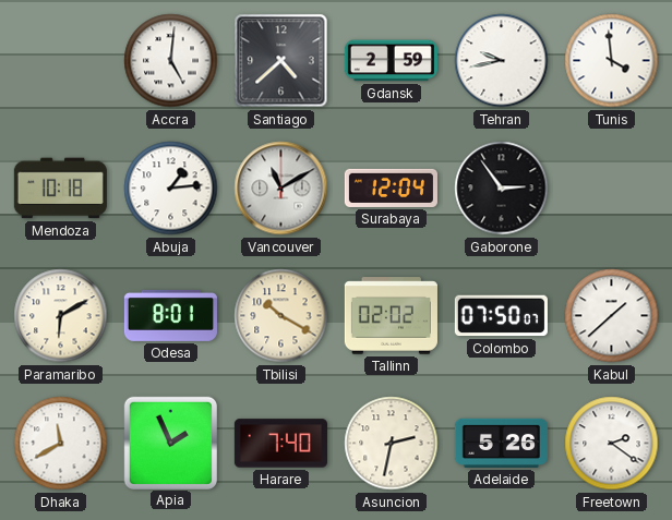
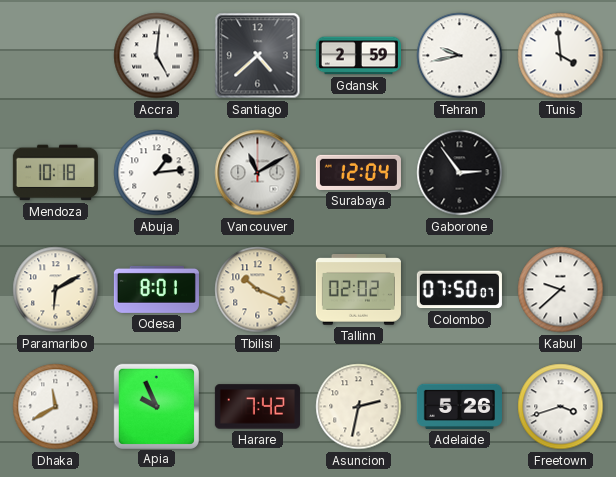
Tbilisi: 10:20 -> 10:19 (258, 290)
Kabul: 1:38 -> 9:38 (561, 290)
Apia: 1:56 -> 9:56 (156, 406)
Harare: 7:40 -> 7:42 (257, 407)
Freetown: 2:21 -> 3:42 (561, 407)
